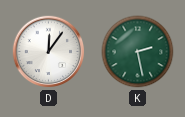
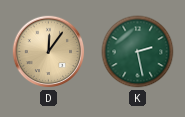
D dial: white -> champagne (49, 52)
